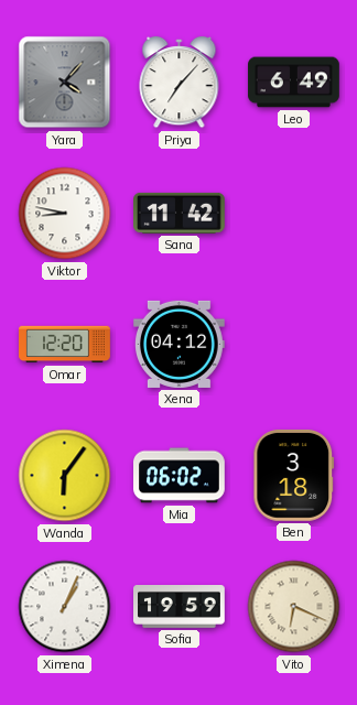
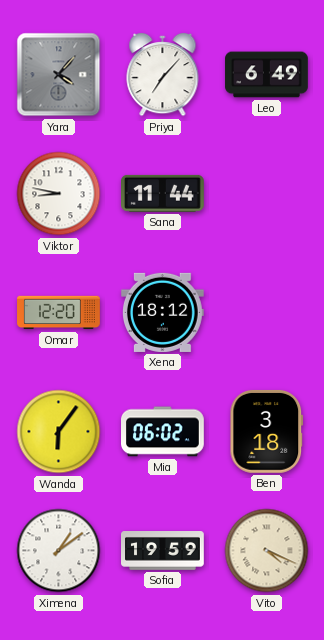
Sana: 11:42 -> 11:44 (163, 193)
Xena: 04:12 -> 18:12 (162, 312)
Ximena: 1:04 -> 1:09 (59, 551)
Vito: 6:19 -> 4:19 (267, 551)
